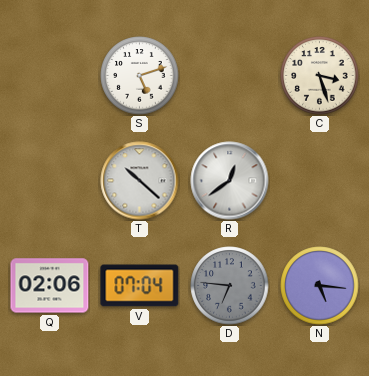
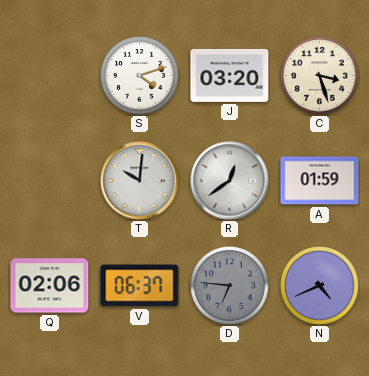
S: 5:12 -> 4:12 (140, 76)
J: none -> 03:20 (230, 75)
T: 10:22 -> 10:01 (140, 181)
A: none -> 01:59 (320, 181)
V: 07:04 -> 06:37 (140, 286)
N: 5:16 -> 4:41 (320, 286)
